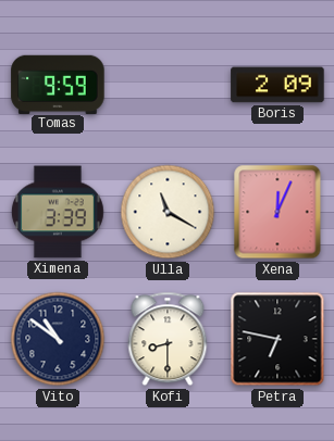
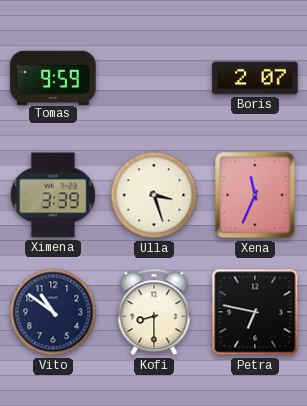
Boris: 2:09 -> 2:07 (255, 78)
Ulla: 11:20 -> 3:27 (154, 195)
Xena: 12:04 -> 11:34 (255, 195)
